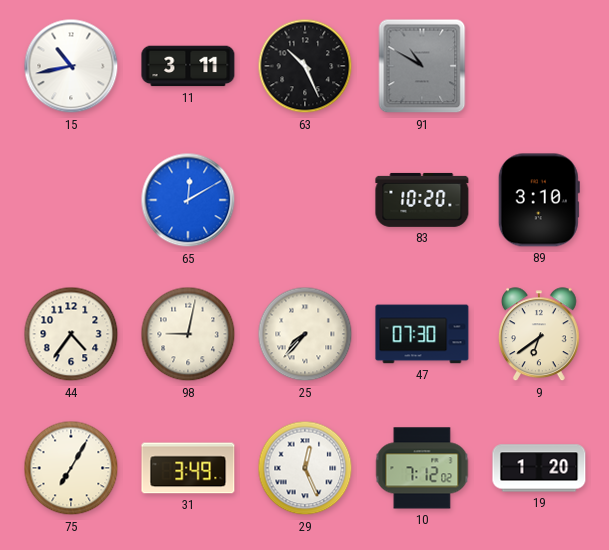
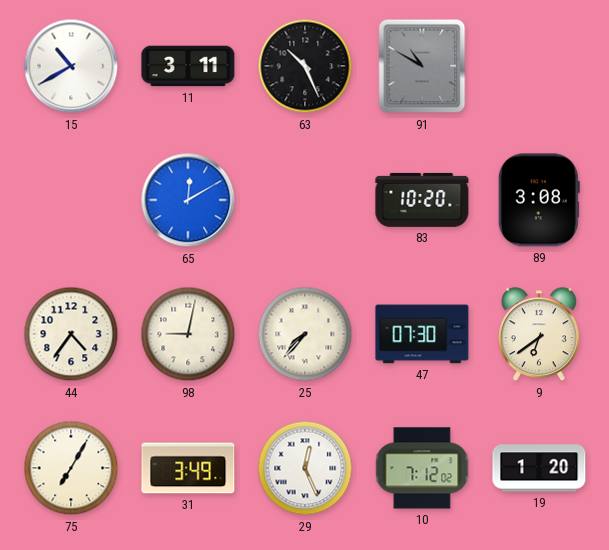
15: 10:43 -> 10:40 (71, 66)
89: 3:10 -> 3:08 (539, 200)
